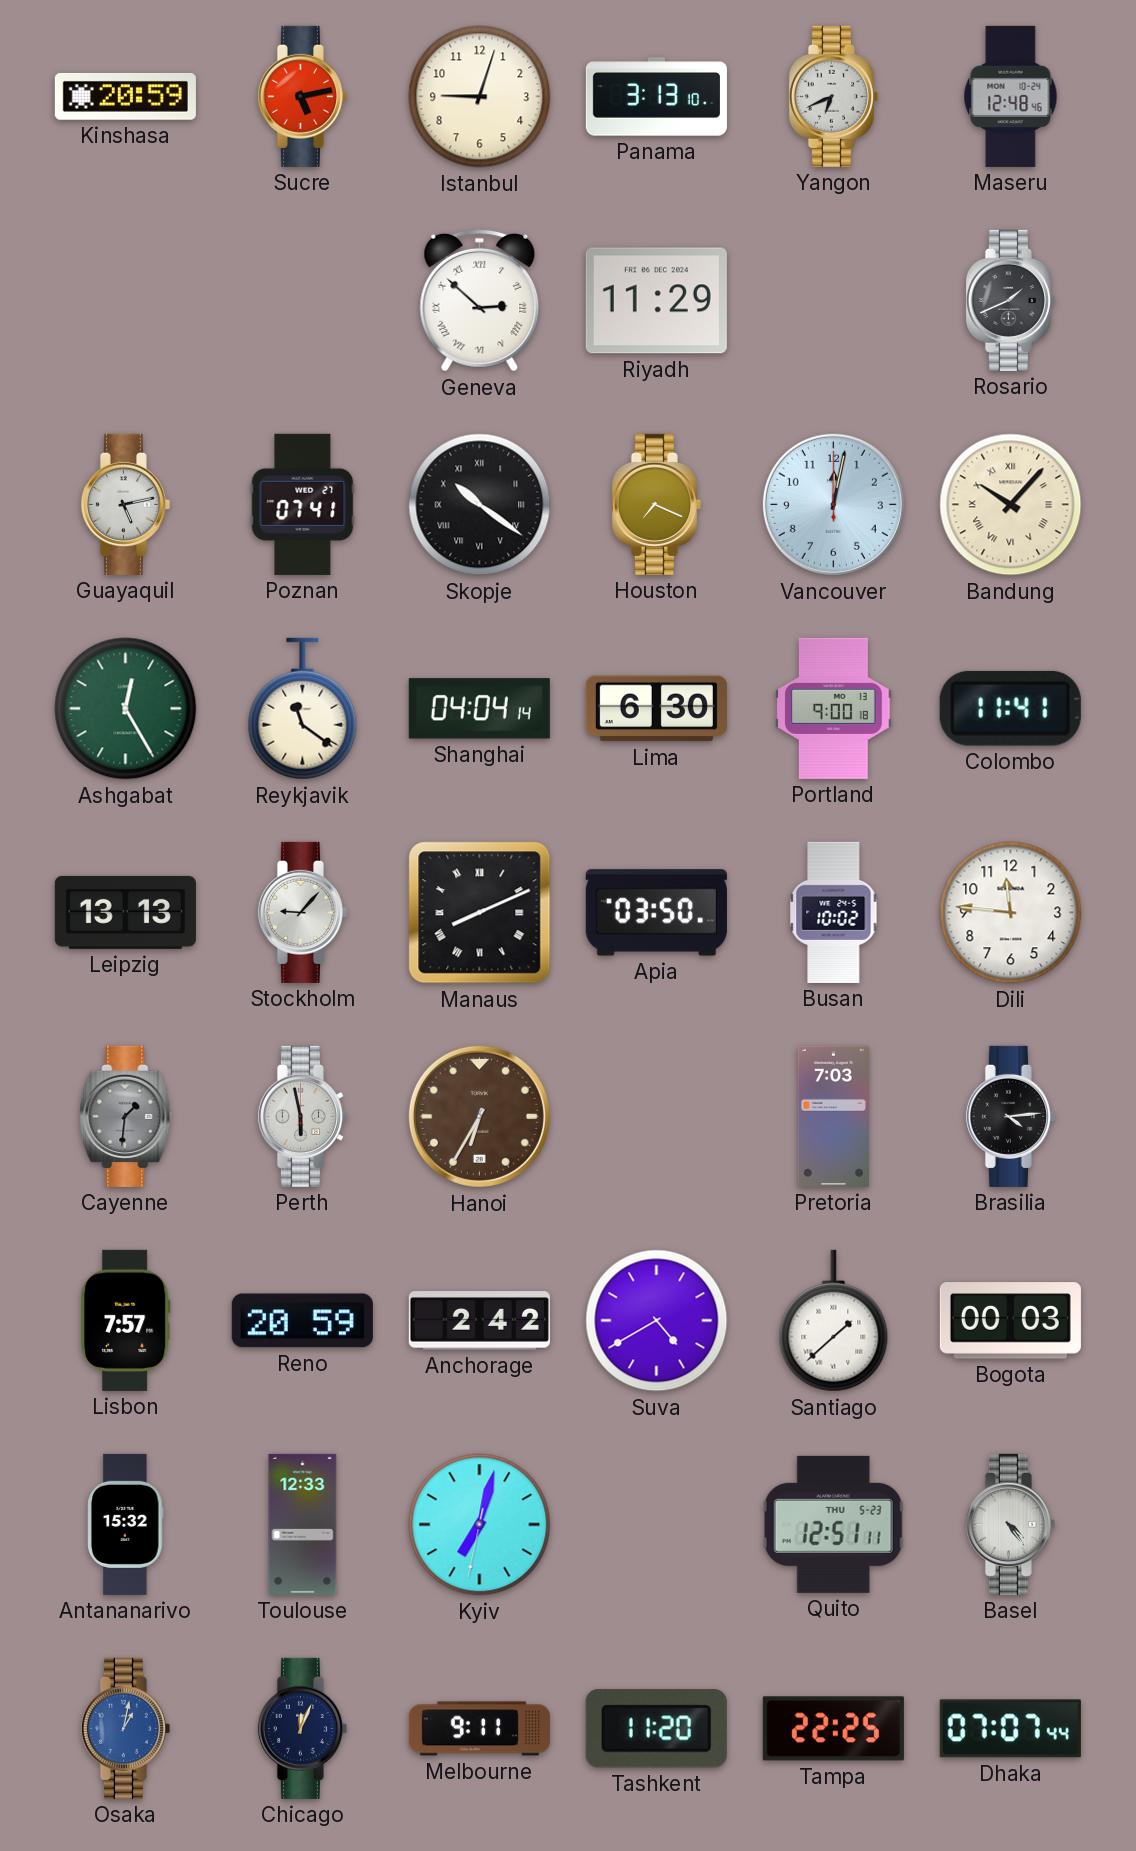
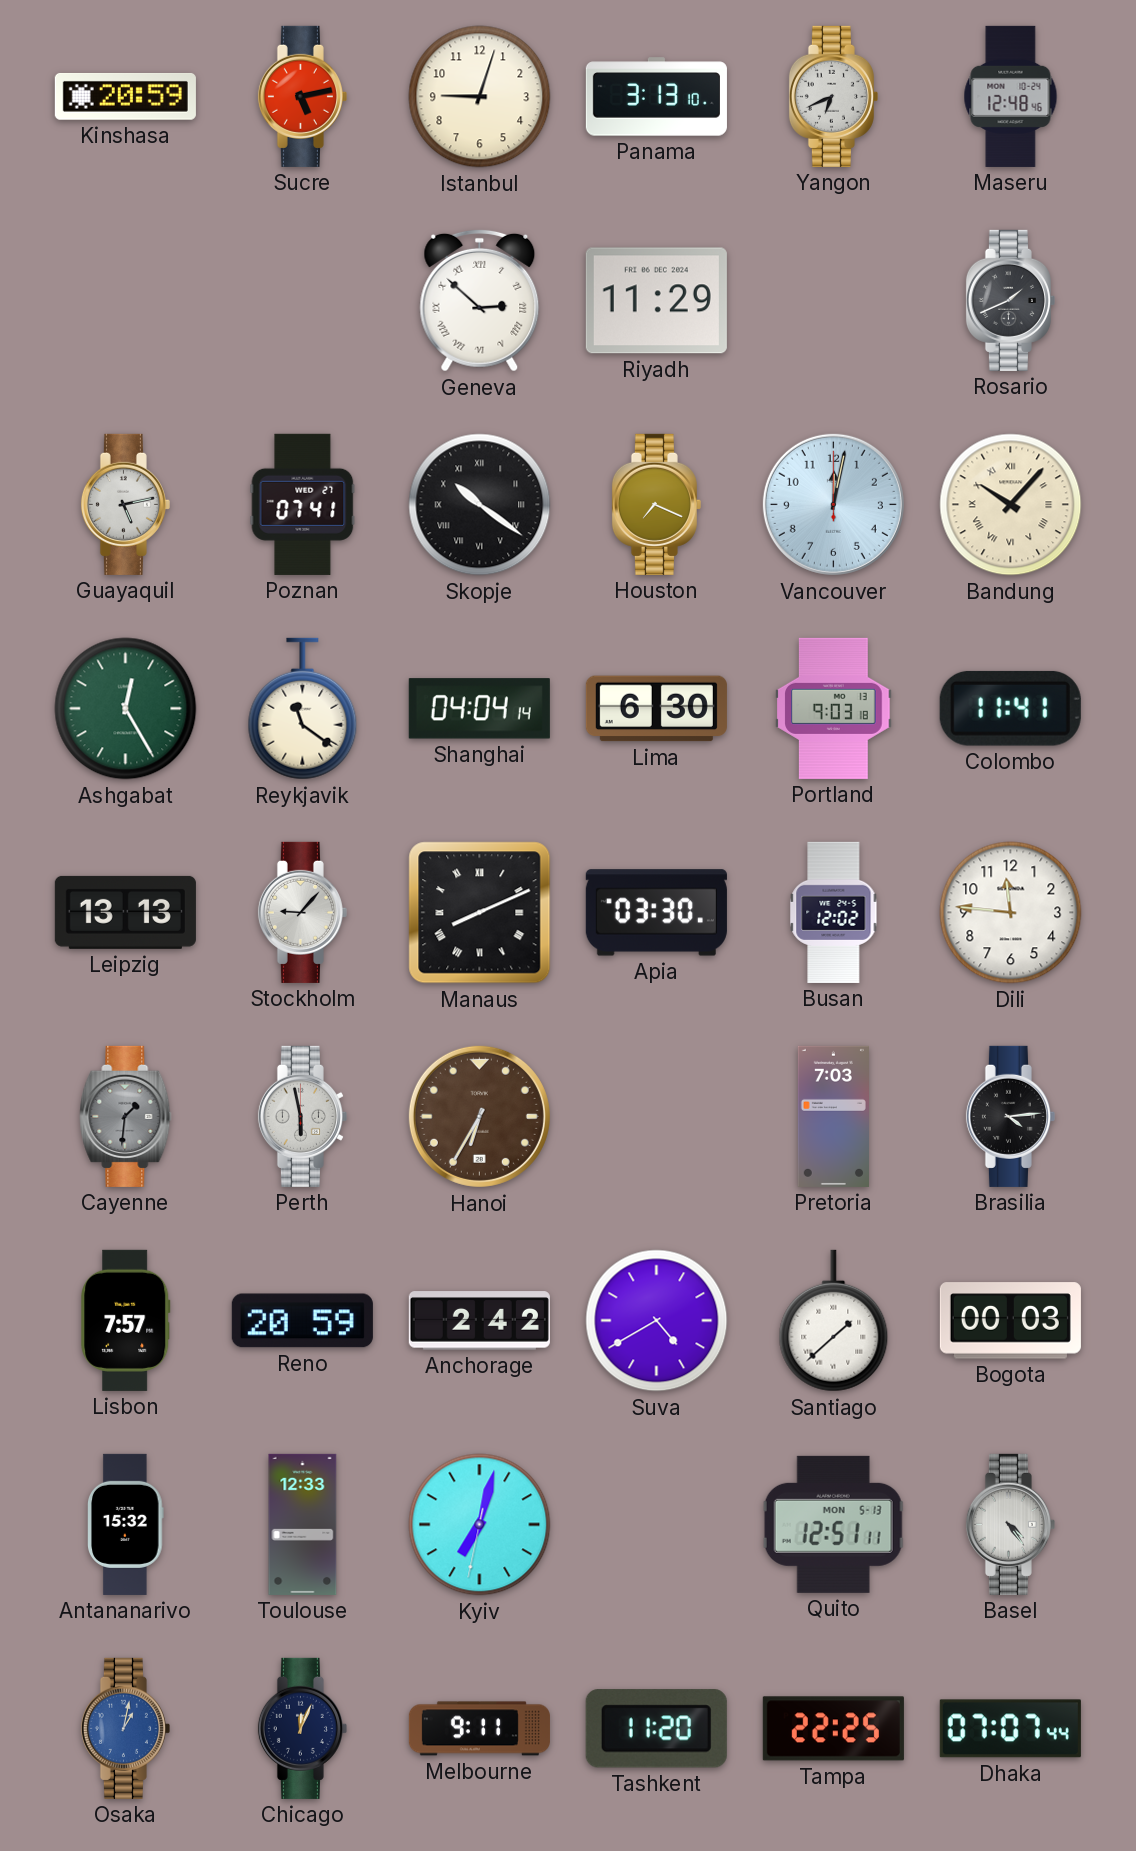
Portland: 9:00 -> 9:03 (834, 708)
Apia: 03:50 -> 03:30 (656, 913)
Busan: 10:02 -> 12:02 (834, 912)
Quito date: THU 5-23 -> MON 5-13 (834, 1524)
